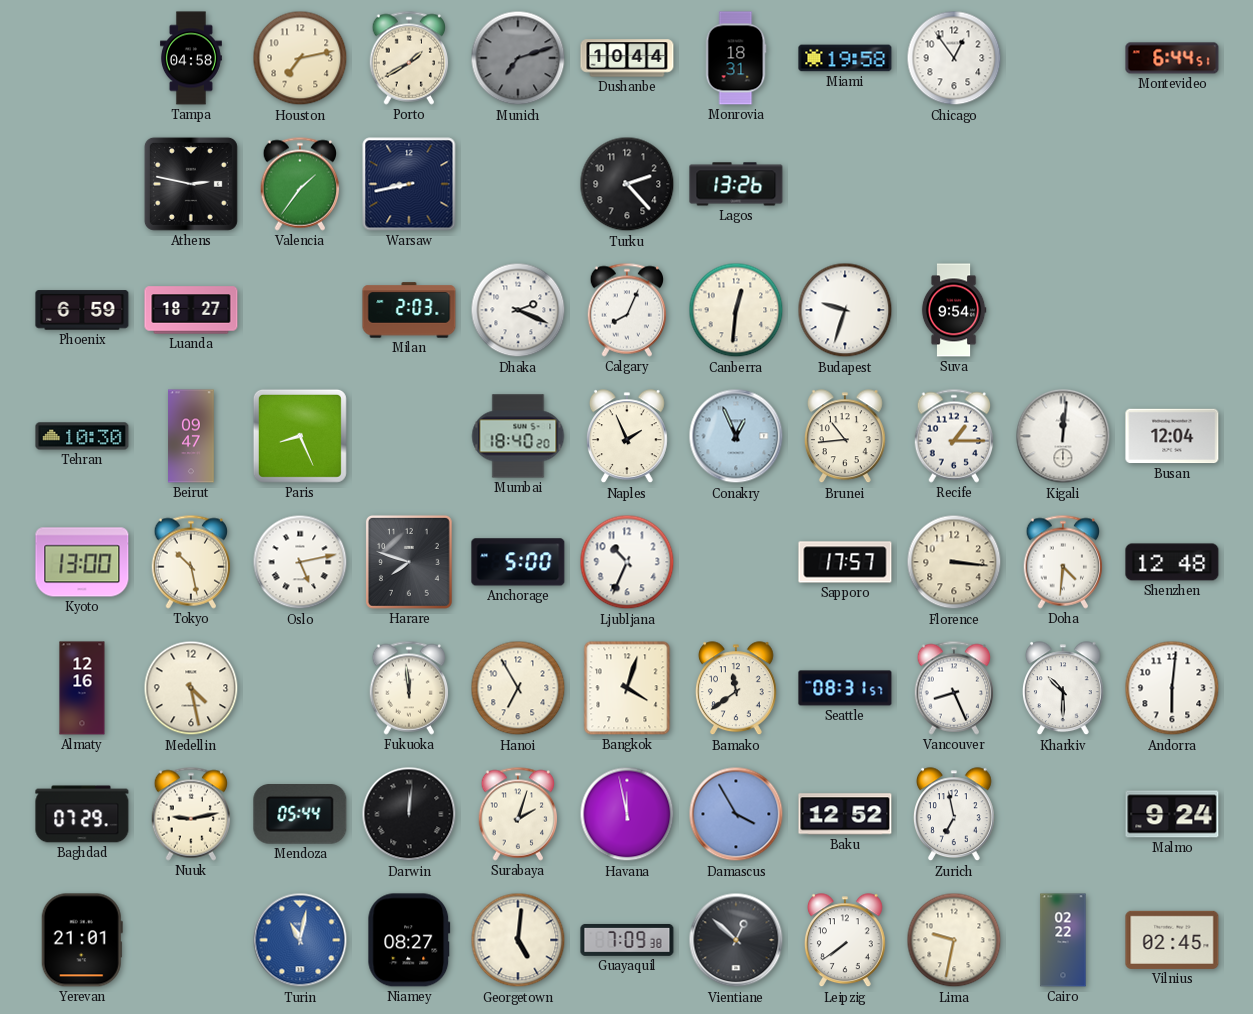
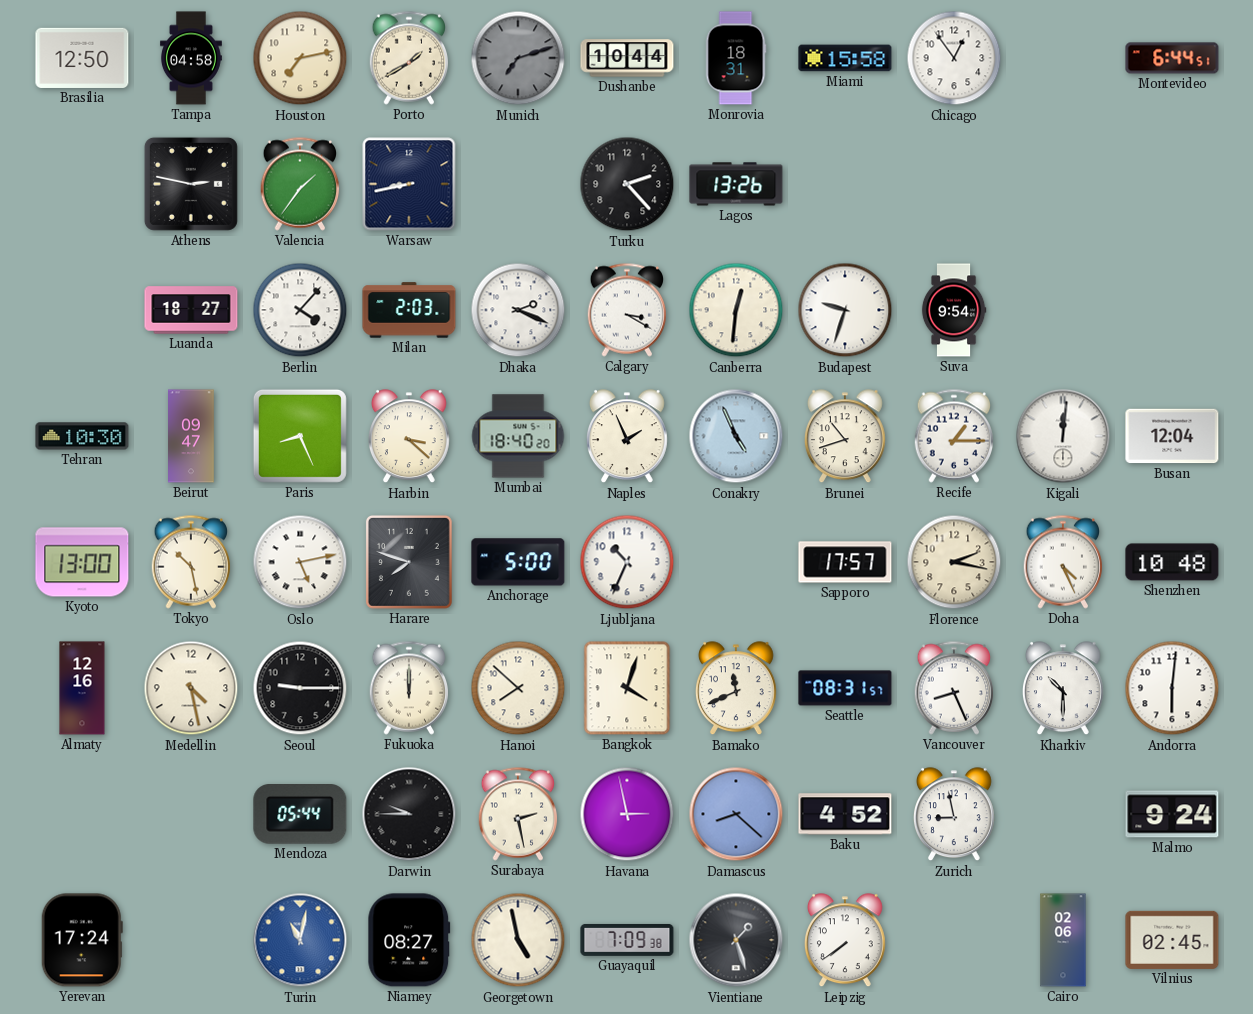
Brasilia: none -> 12:50 (82, 58)
Miami: 19:58 -> 15:58 (845, 58)
Phoenix: 6:59 -> none (82, 310)
Berlin: none -> 4:07 (300, 310)
Calgary: 8:04 -> 3:20 (627, 310)
Harbin: none -> 3:22 (409, 437)
Conakry: 12:56 -> 4:56 (736, 436)
Brunei: 10:44 -> 10:42 (845, 437)
Florence: 3:16 -> 2:17 (954, 562)
Doha: 4:31 -> 4:26 (1063, 562)
Shenzhen: 12:48 -> 10:48 (1172, 562)
Seoul: none -> 9:15 (300, 688)
Fukuoka: 11:59 -> 12:00 (409, 688)
Hanoi: 6:55 -> 7:52 (518, 688)
Bamako: 11:39 -> 11:41 (736, 689)
Baghdad: 07:29 -> none (82, 814)
Nuuk: 9:13 -> none (191, 814)
Darwin: 12:01 -> 9:45 (409, 814)
Surabaya: 2:03 -> 2:28 (518, 814)
Havana: 11:58 -> 2:58 (627, 814)
Damascus: 3:55 -> 8:22 (736, 814)
Baku: 12:52 -> 4:52 (845, 814)
Zurich: 6:58 -> 8:58 (954, 815)
Yerevan: 21:01 -> 17:24 (82, 940)
Georgetown: 5:01 -> 4:58 (518, 940)
Vientiane: 12:52 -> 1:27 (736, 940)
Lima: 9:32 -> none (954, 940)
Cairo: 02:22 -> 02:06 (1063, 940)
